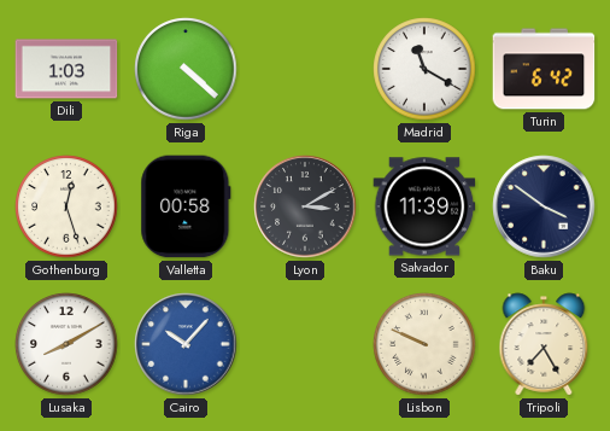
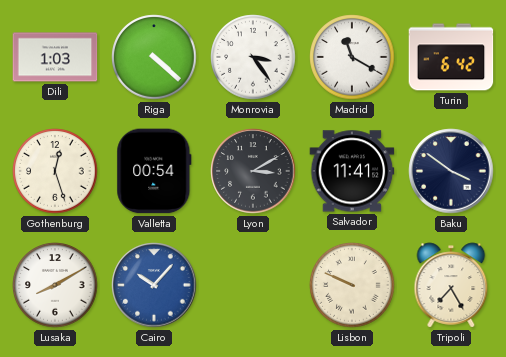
Monrovia: none -> 3:24 (253, 57)
Valletta: 00:58 -> 00:54 (154, 171)
Salvador: 11:39 -> 11:41 (352, 171)
